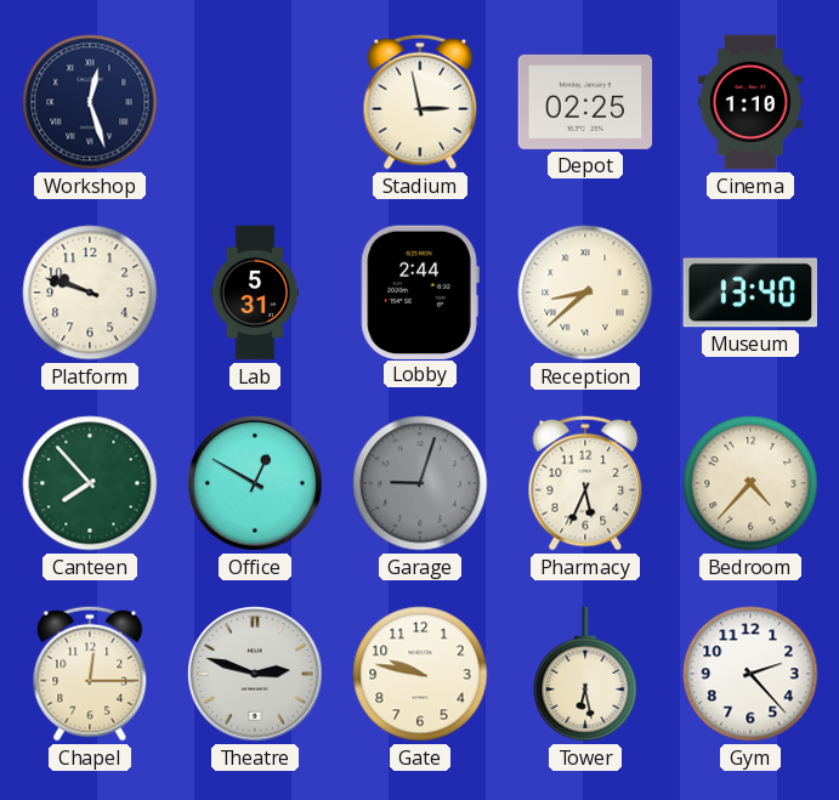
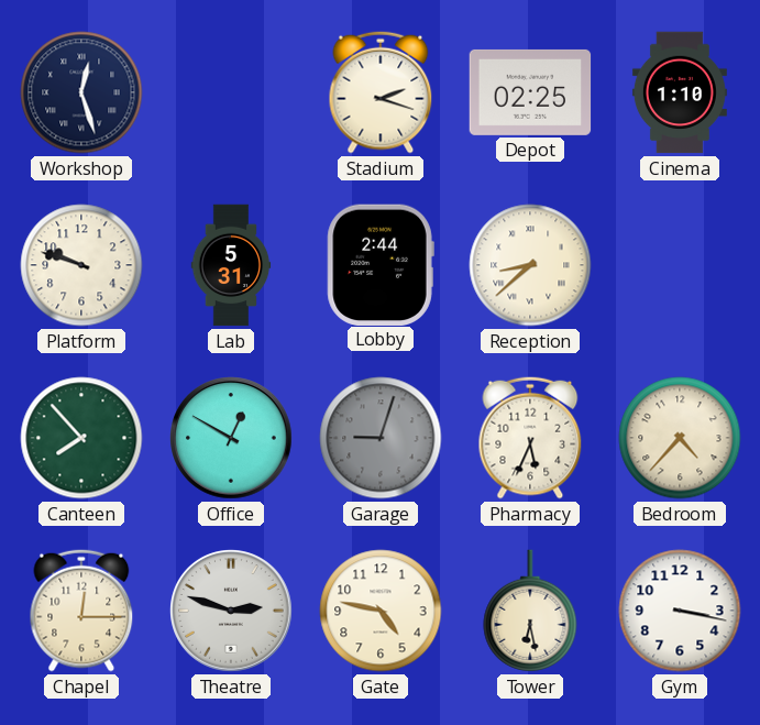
Stadium: 2:58 -> 2:18 (381, 92)
Museum: 13:40 -> none (749, 293)
Gate: 9:47 -> 4:47 (381, 611)
Gym: 2:23 -> 3:17 (680, 611)
